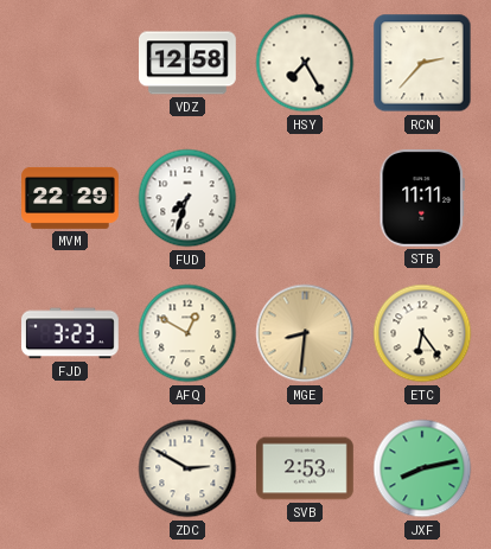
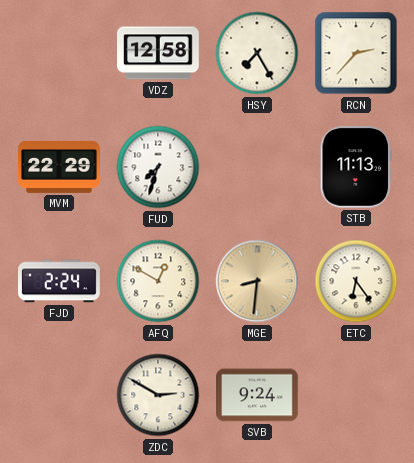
STB: 11:11 -> 11:13 (355, 167)
FJD: 3:23 -> 2:24 (60, 281)
SVB: 2:53 -> 9:24 (258, 395)
JXF: 8:13 -> none (422, 468)
